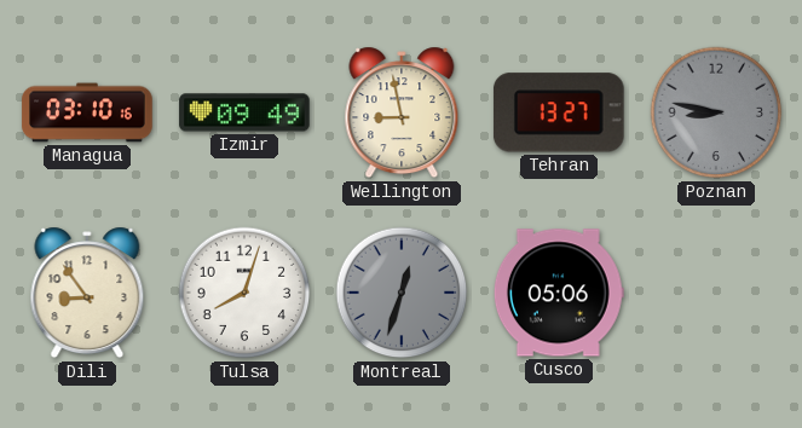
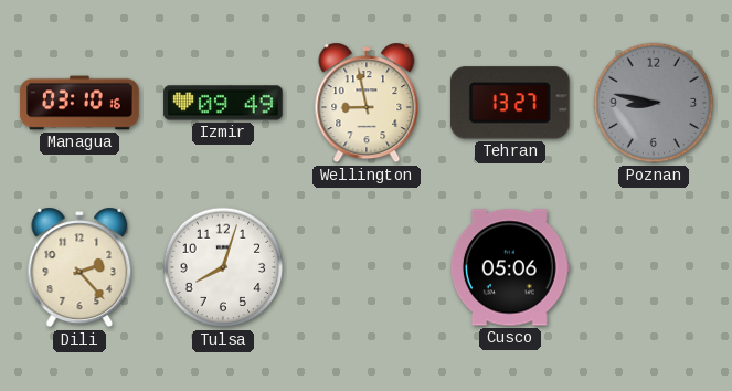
Dili: 8:54 -> 2:23 (79, 267)
Montreal: 12:33 -> none (402, 293)
